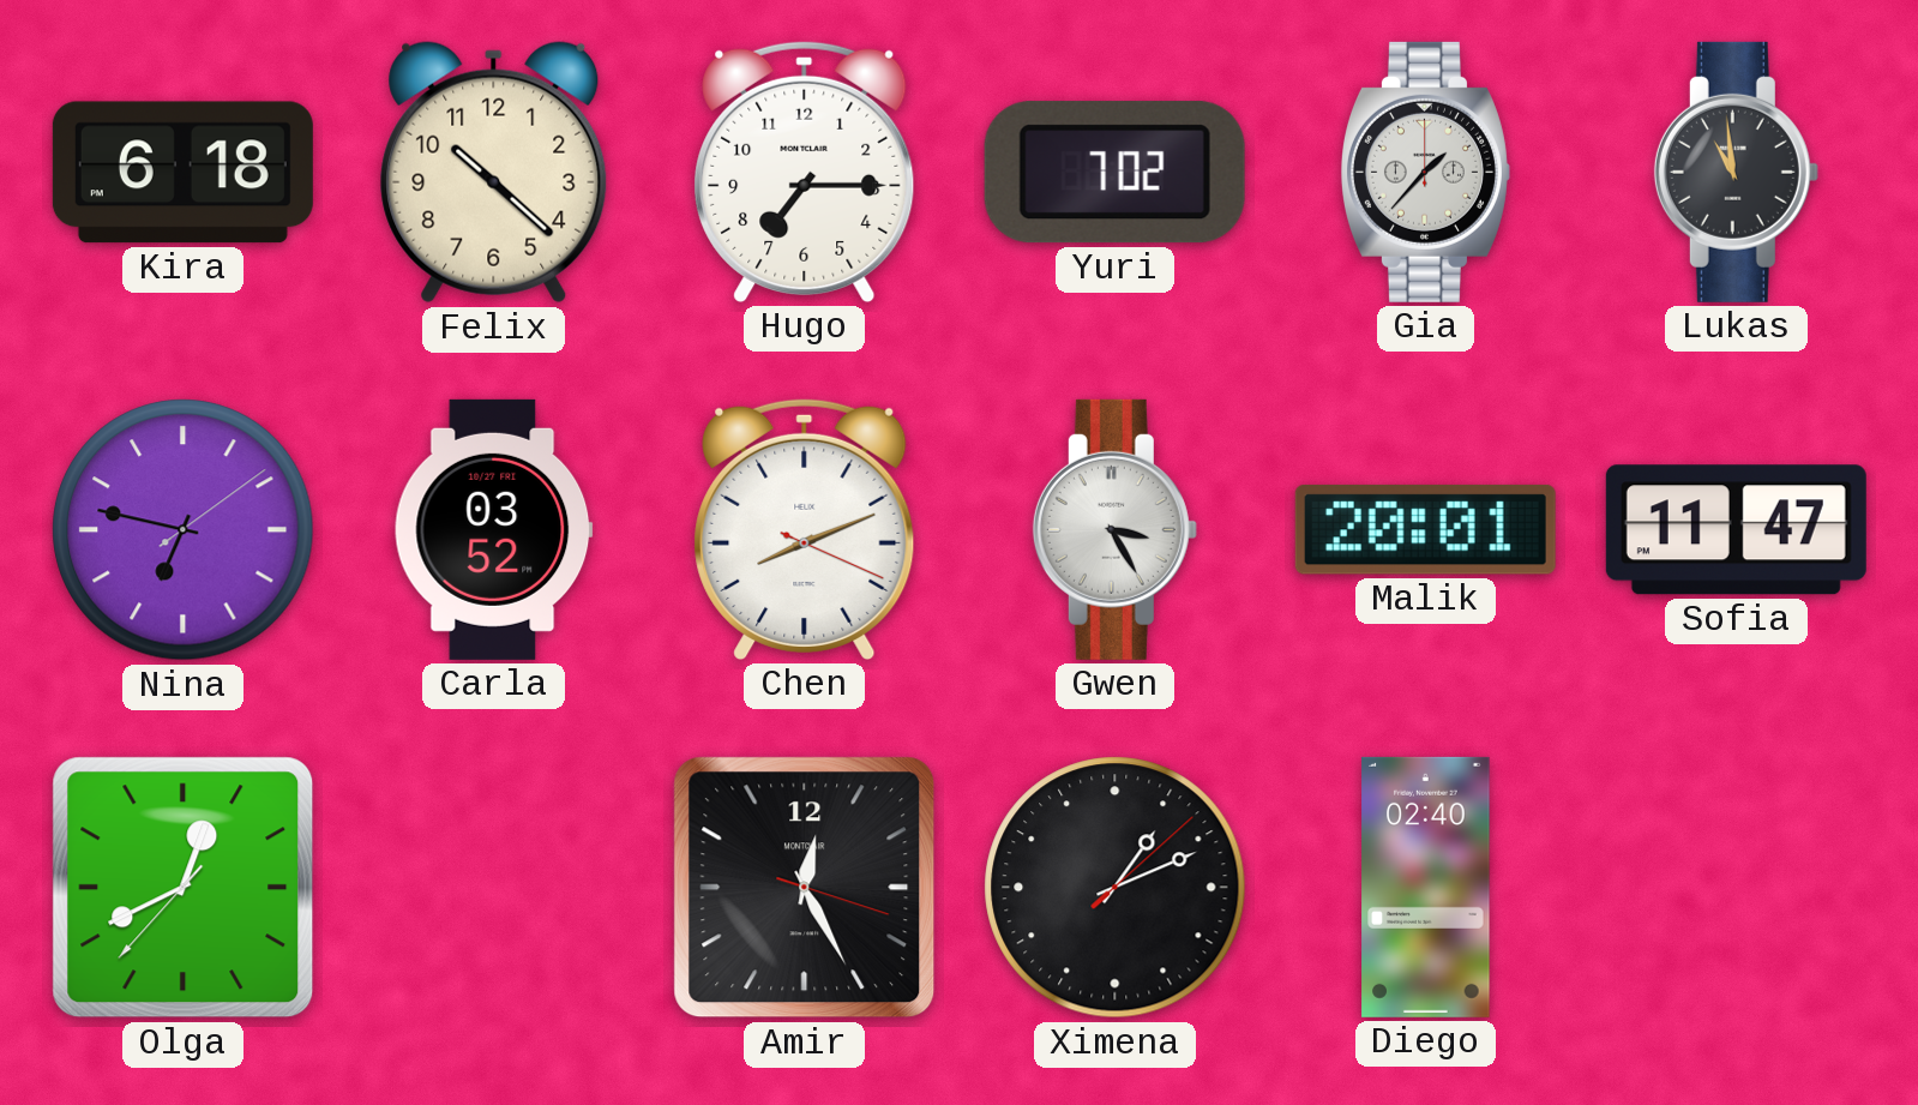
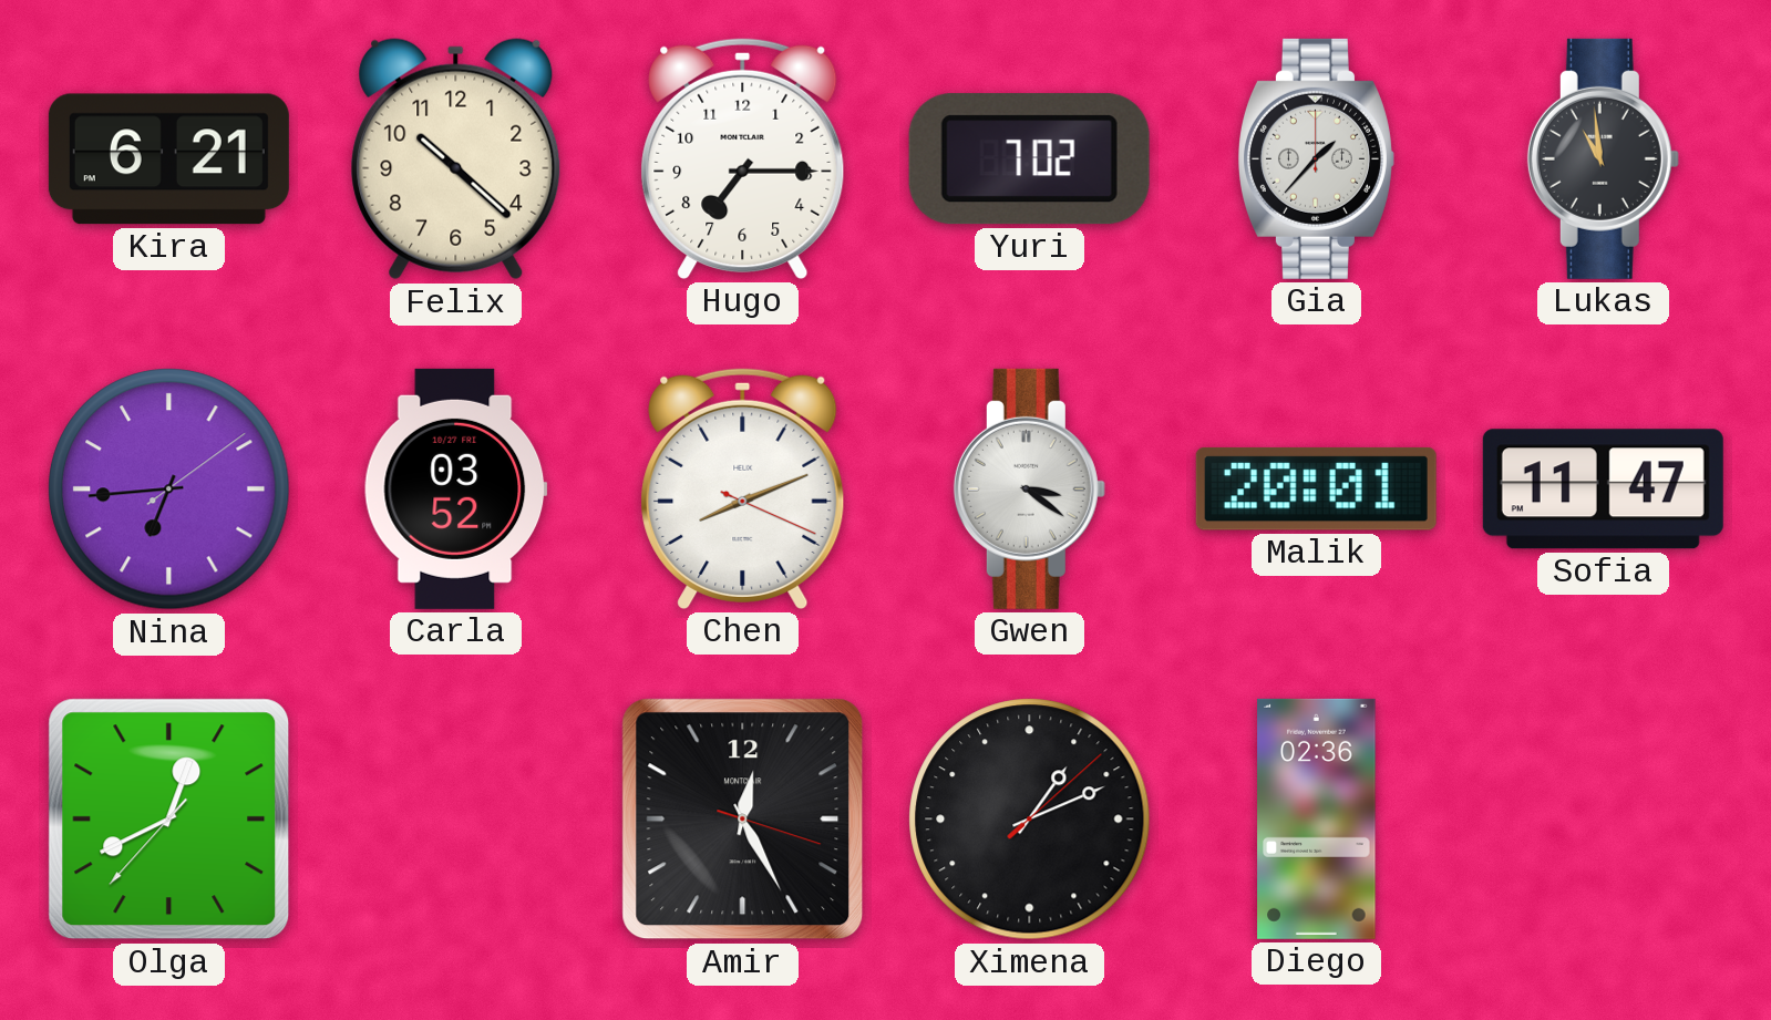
Kira: 6:18 -> 6:21 (168, 159)
Nina: 6:47 -> 6:44 (169, 490)
Gwen: 3:25 -> 3:21 (1029, 488)
Diego: 02:40 -> 02:36 (1317, 818)
